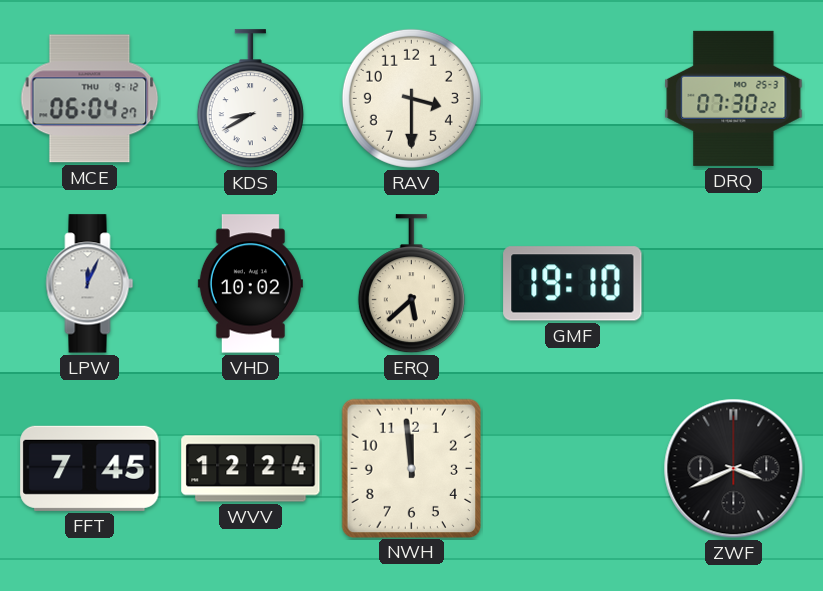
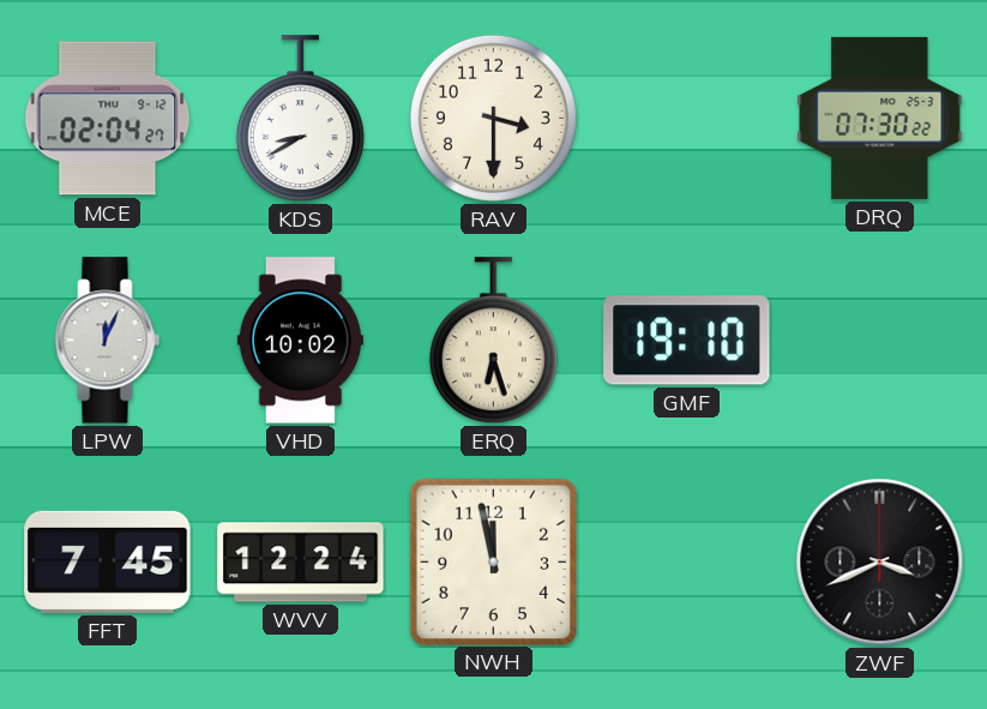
MCE: 06:04 -> 02:04 (108, 119)
ERQ: 5:38 -> 6:27 (493, 341)
NWH: 11:59 -> 11:58 (493, 561)
